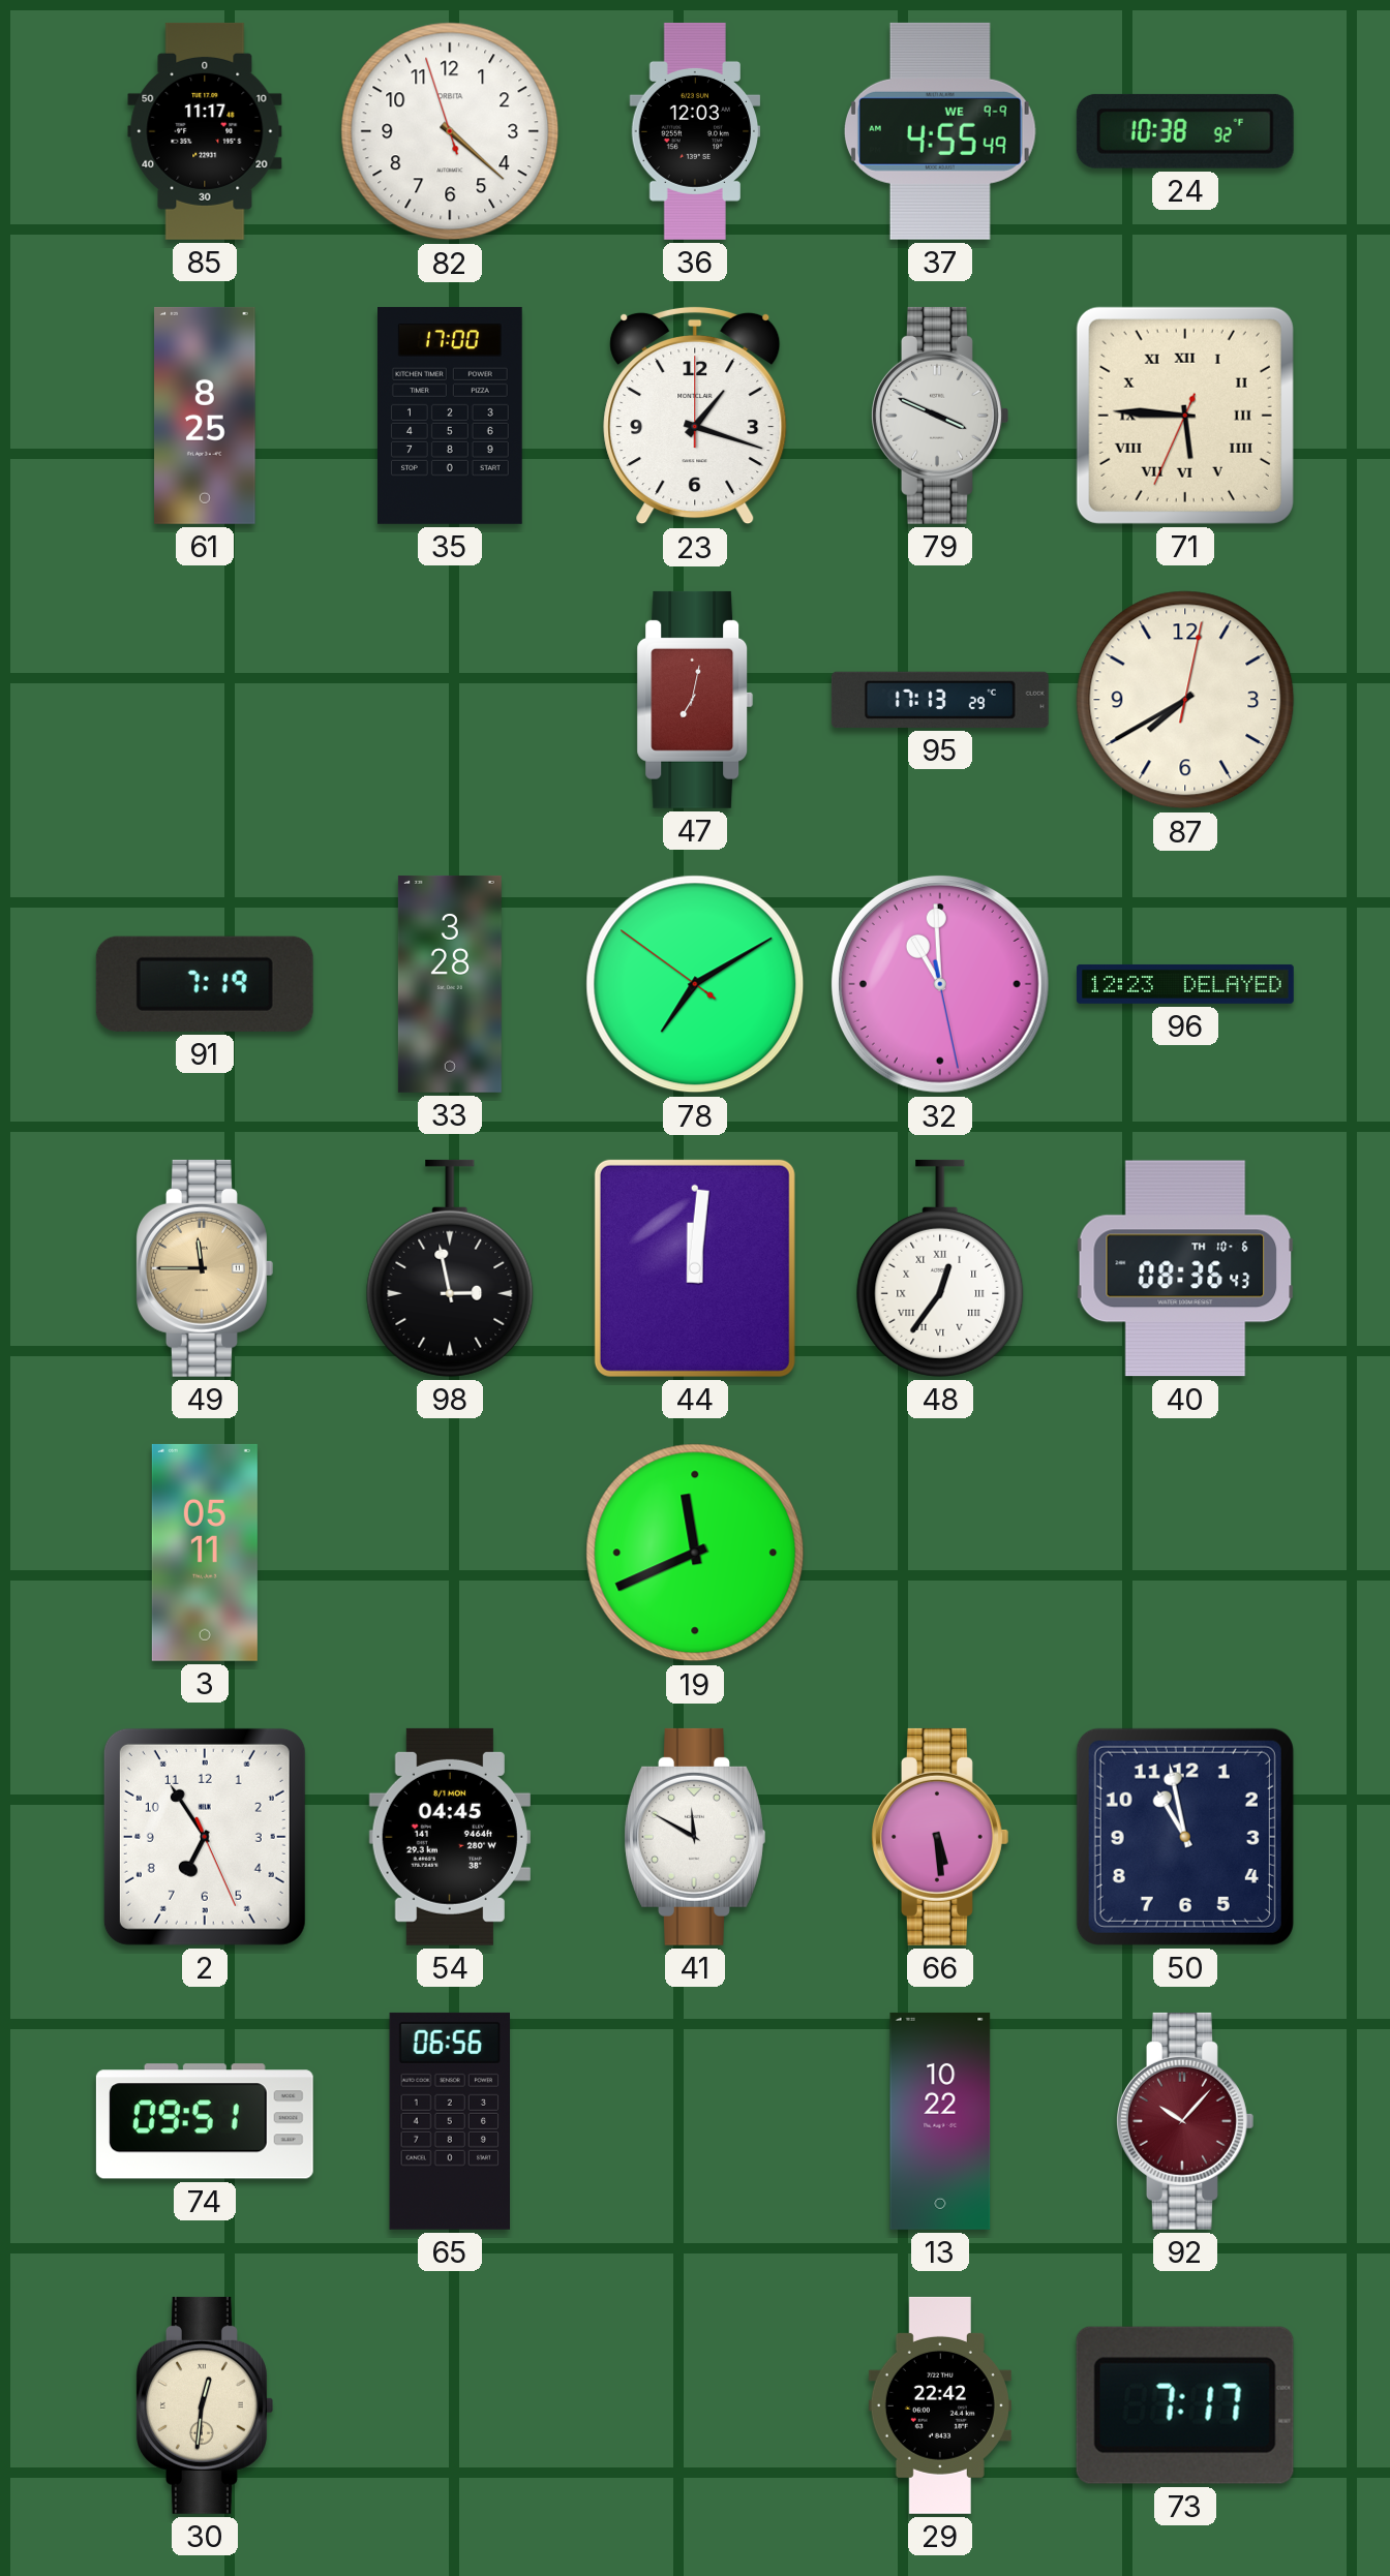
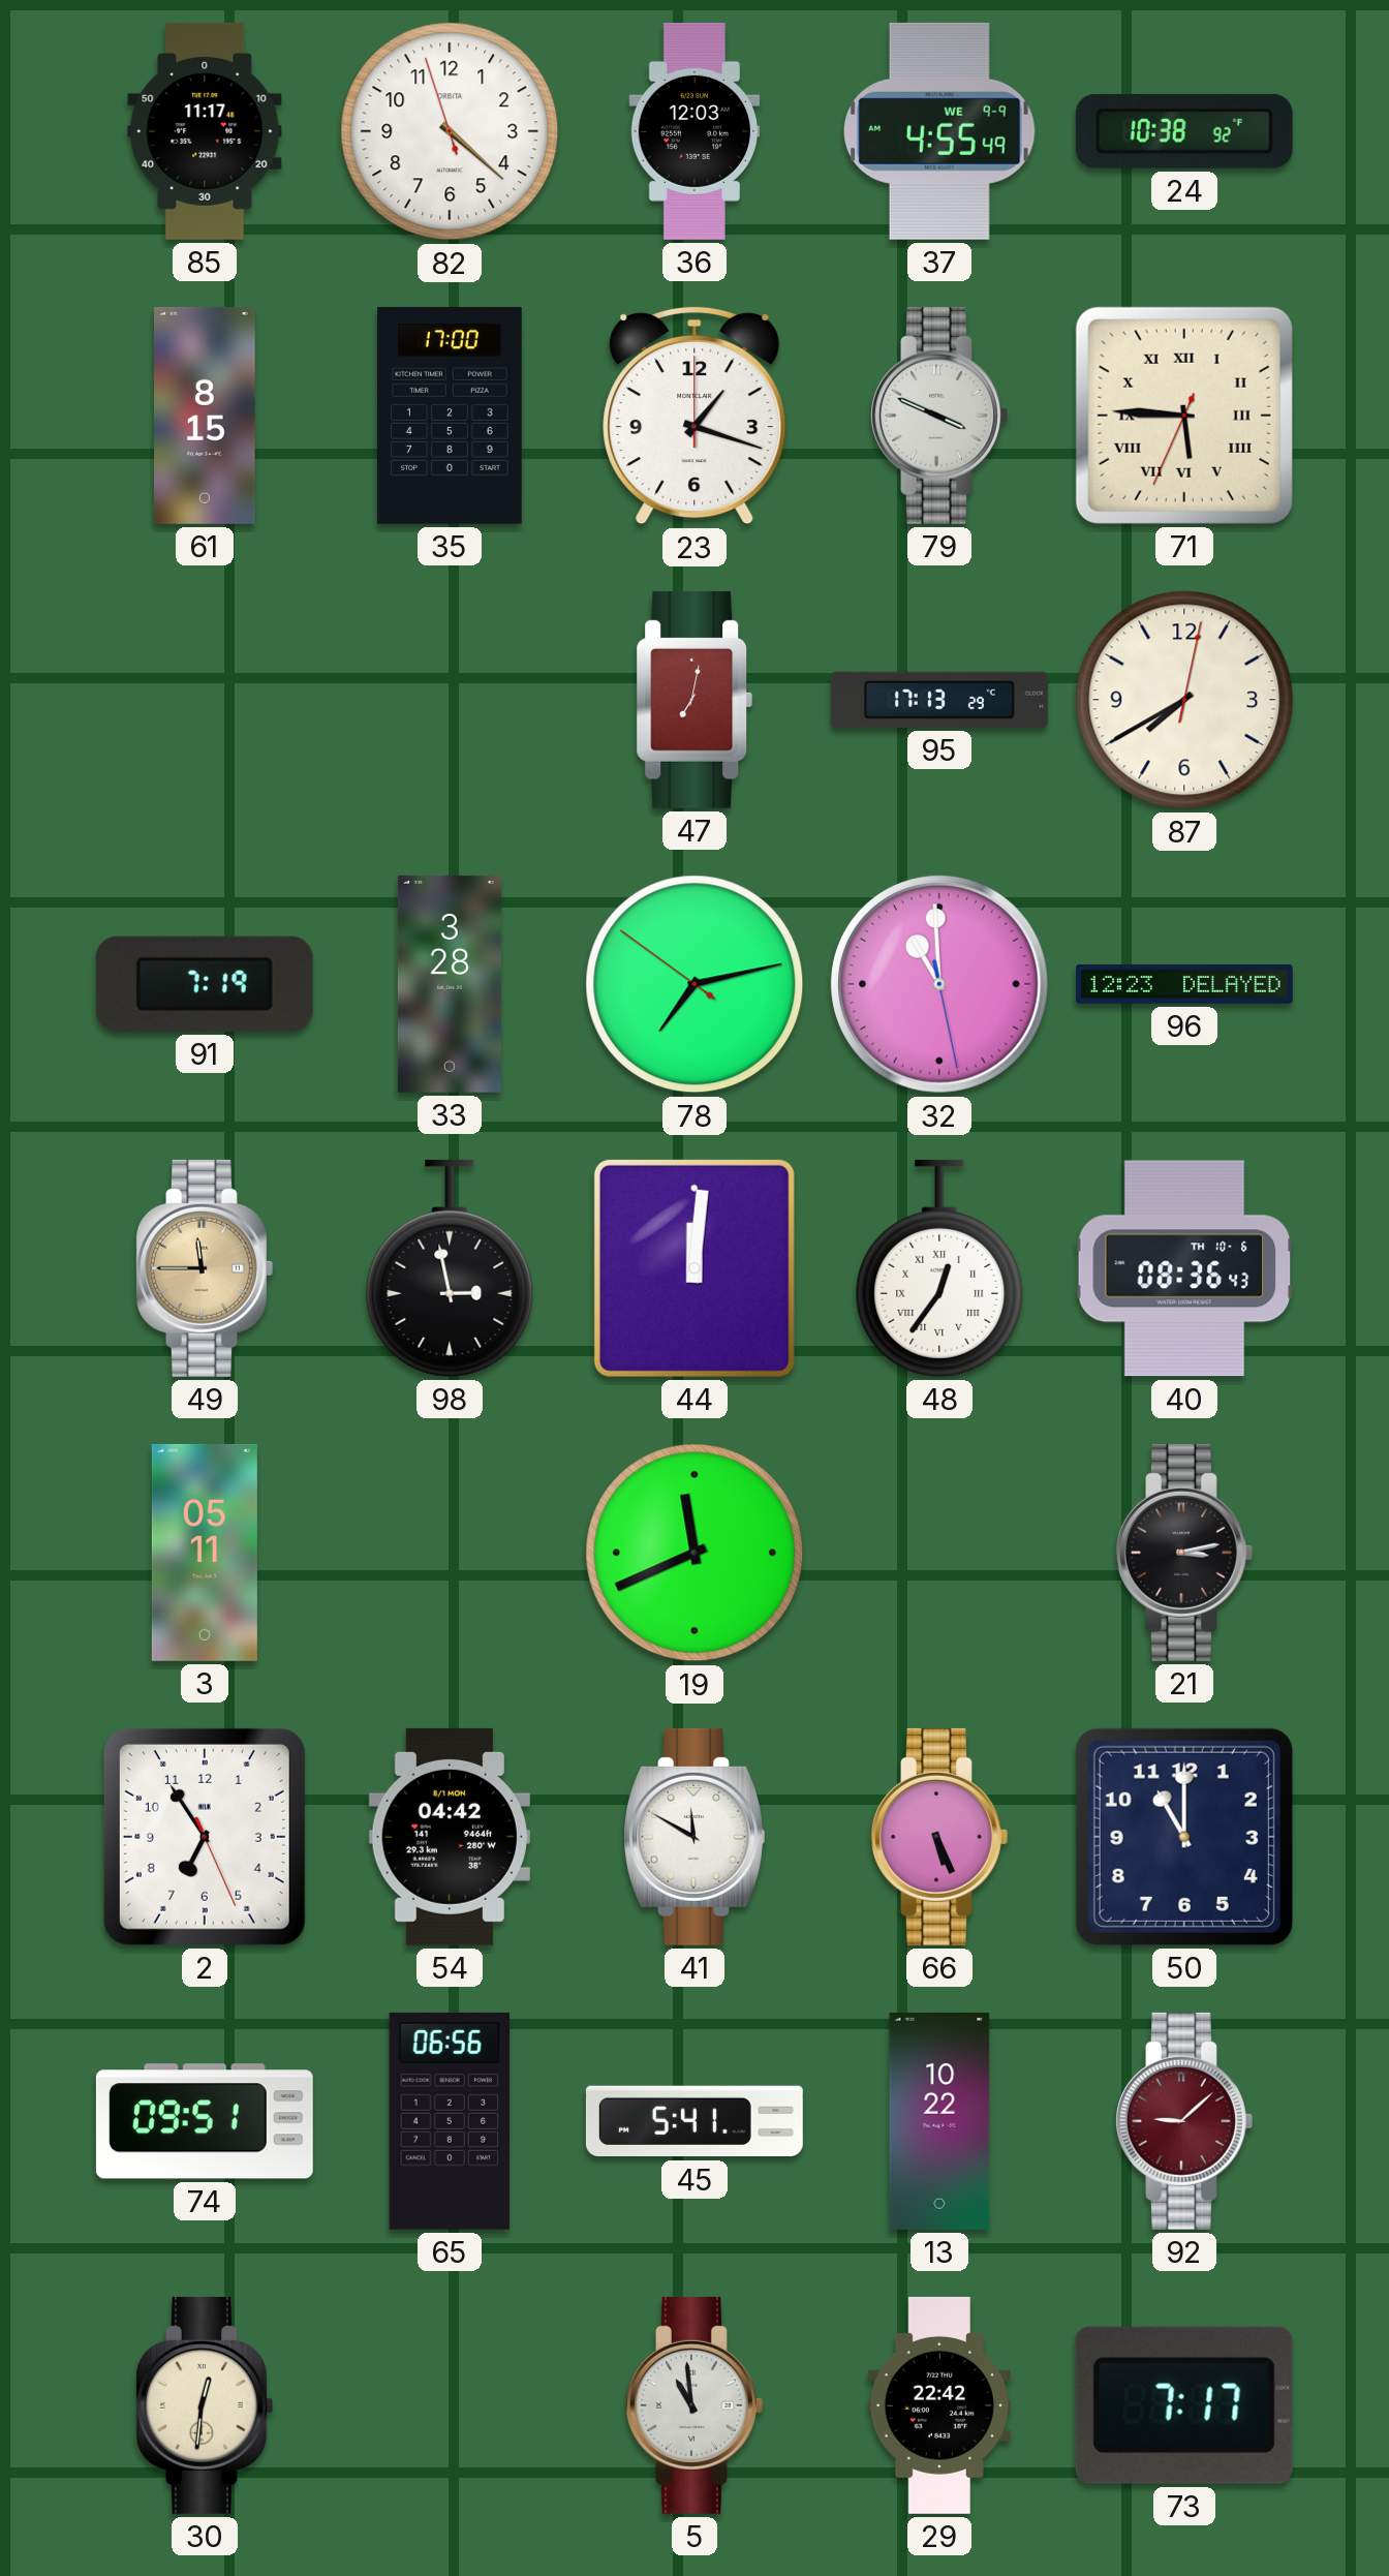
61: 8:25 -> 8:15 (205, 416)
78: 7:09 -> 7:12 (694, 984)
21: none -> 3:13 (1184, 1553)
54: 04:45 -> 04:42 (450, 1837)
66: 5:29 -> 5:26 (939, 1837)
50: 10:58 -> 11:00 (1184, 1837)
45: none -> 5:41 (694, 2121)
92: 10:07 -> 9:08 (1184, 2121)
5: none -> 10:59 (694, 2405)
